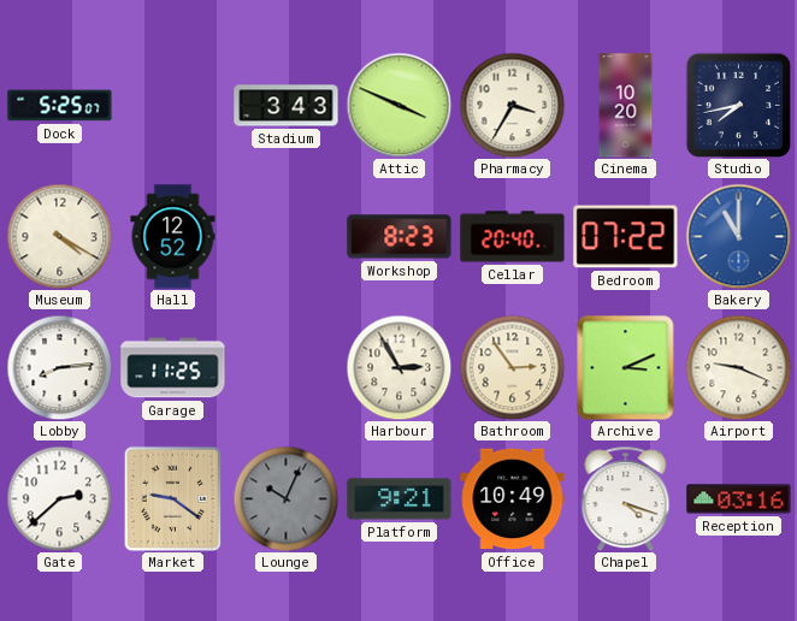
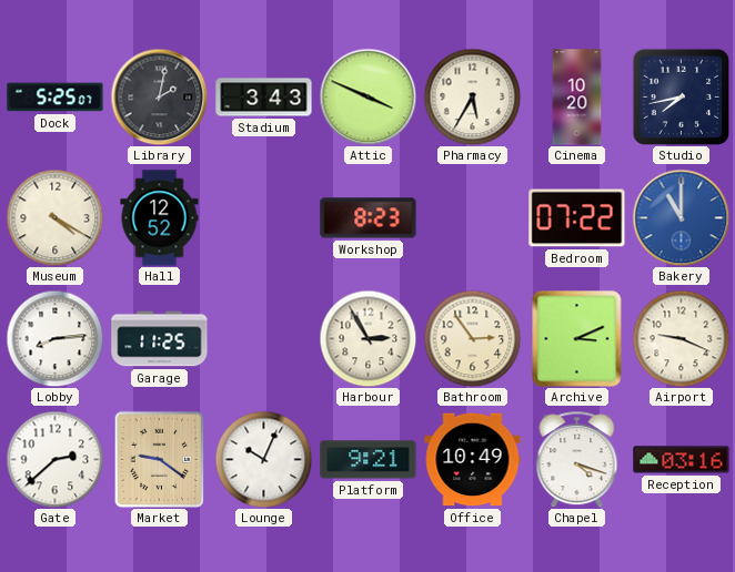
Library: none -> 2:02 (159, 96)
Pharmacy: 3:35 -> 5:35 (472, 96)
Cellar: 20:40 -> none (513, 237)
Lounge dial: grey -> white (263, 459)
